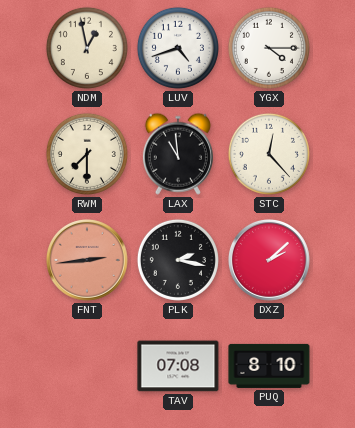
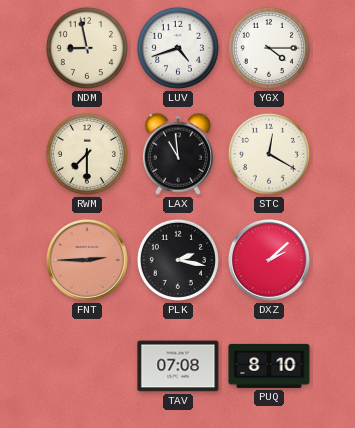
NDM: 12:58 -> 8:58 (87, 48)
STC: 12:23 -> 12:20 (269, 154)
FNT: 2:44 -> 2:45 (87, 260)
